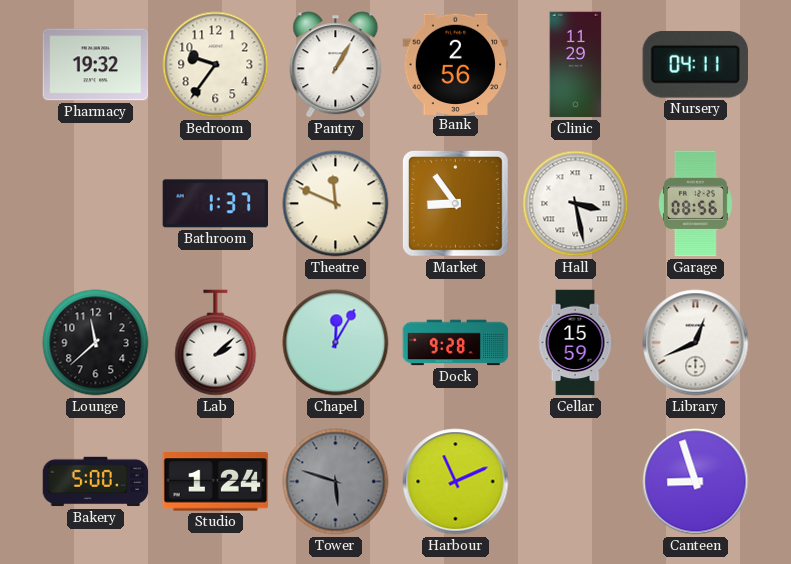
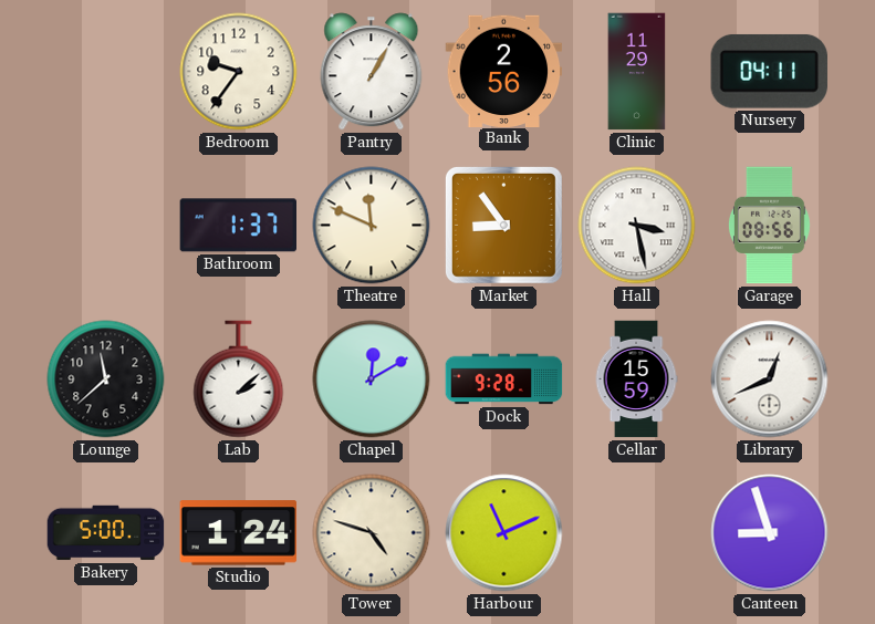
Pharmacy: 19:32 -> none (96, 65)
Chapel: 12:05 -> 12:10 (372, 379)
Tower: 5:48 -> 4:48 (372, 533)
Tower dial: grey -> cream (372, 533)
